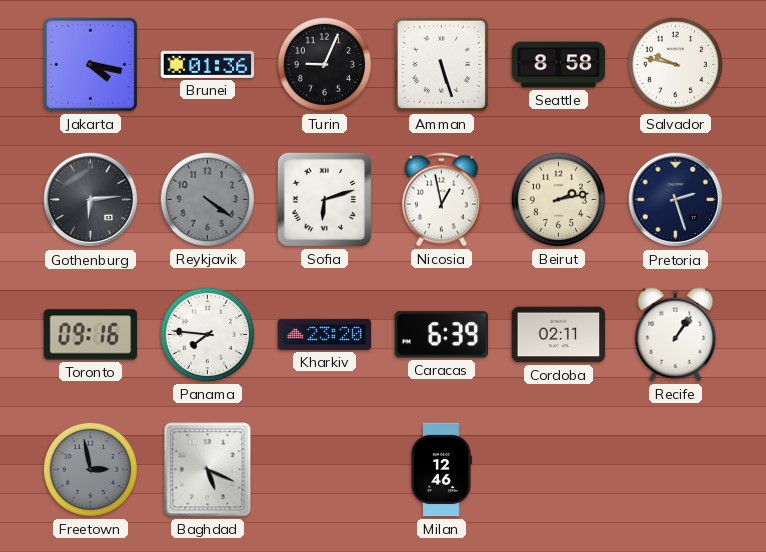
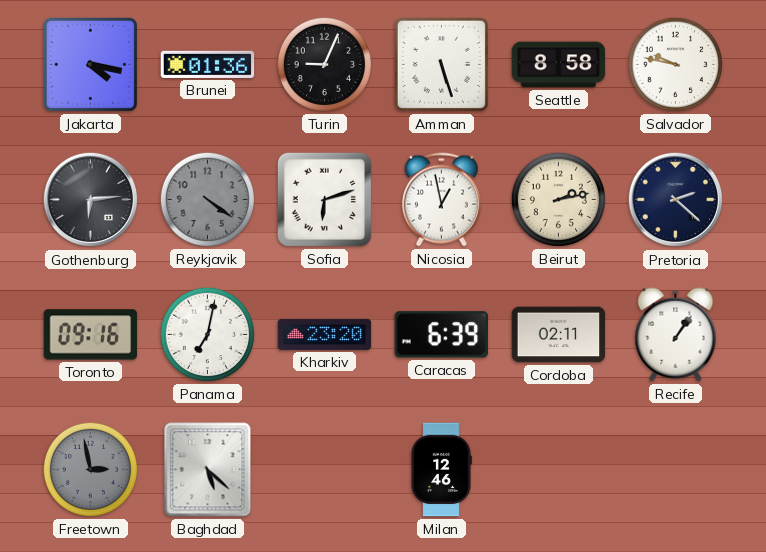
Pretoria: 2:27 -> 2:22 (676, 200)
Panama: 7:46 -> 7:02 (207, 334)
Baghdad: 5:19 -> 5:22 (208, 470)
